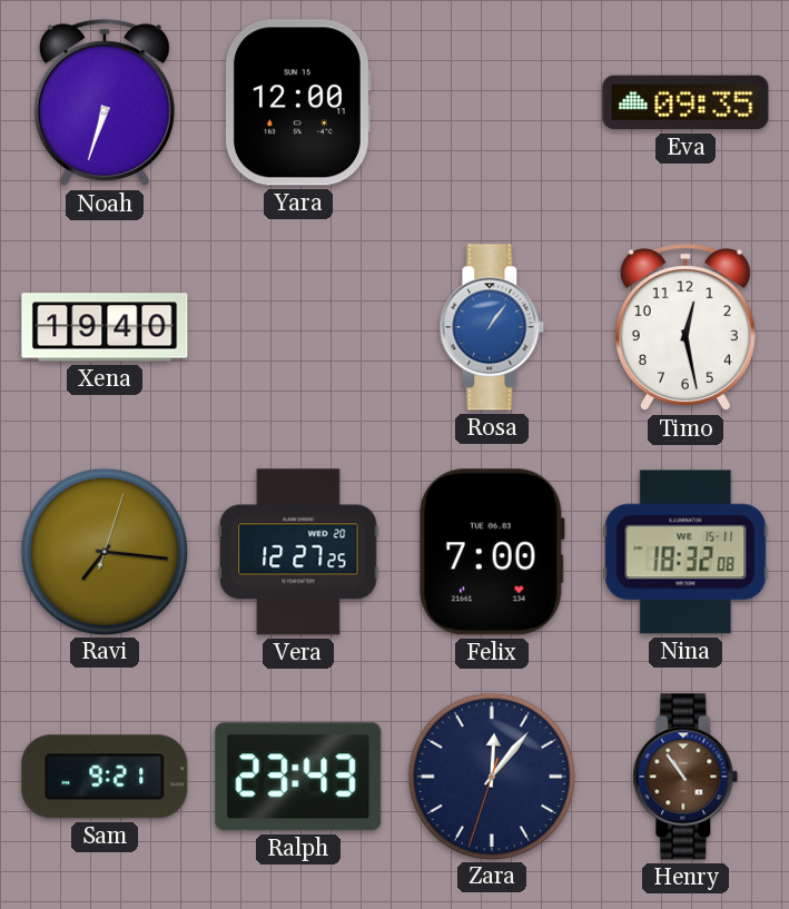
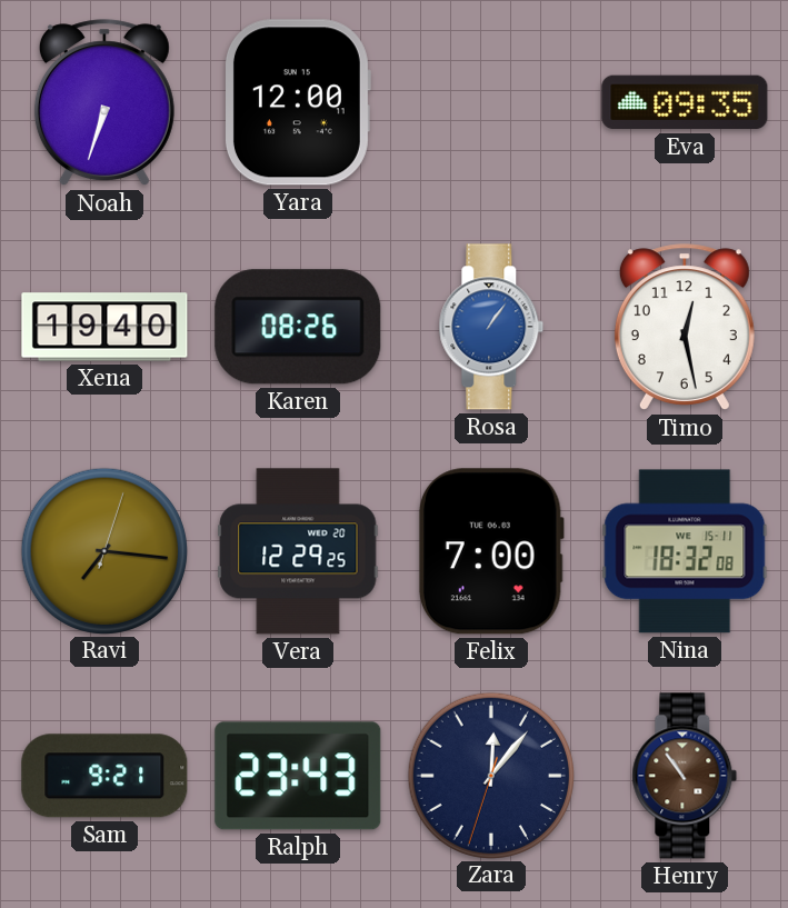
Karen: none -> 08:26 (298, 327)
Vera: 12:27 -> 12:29 (298, 551)
